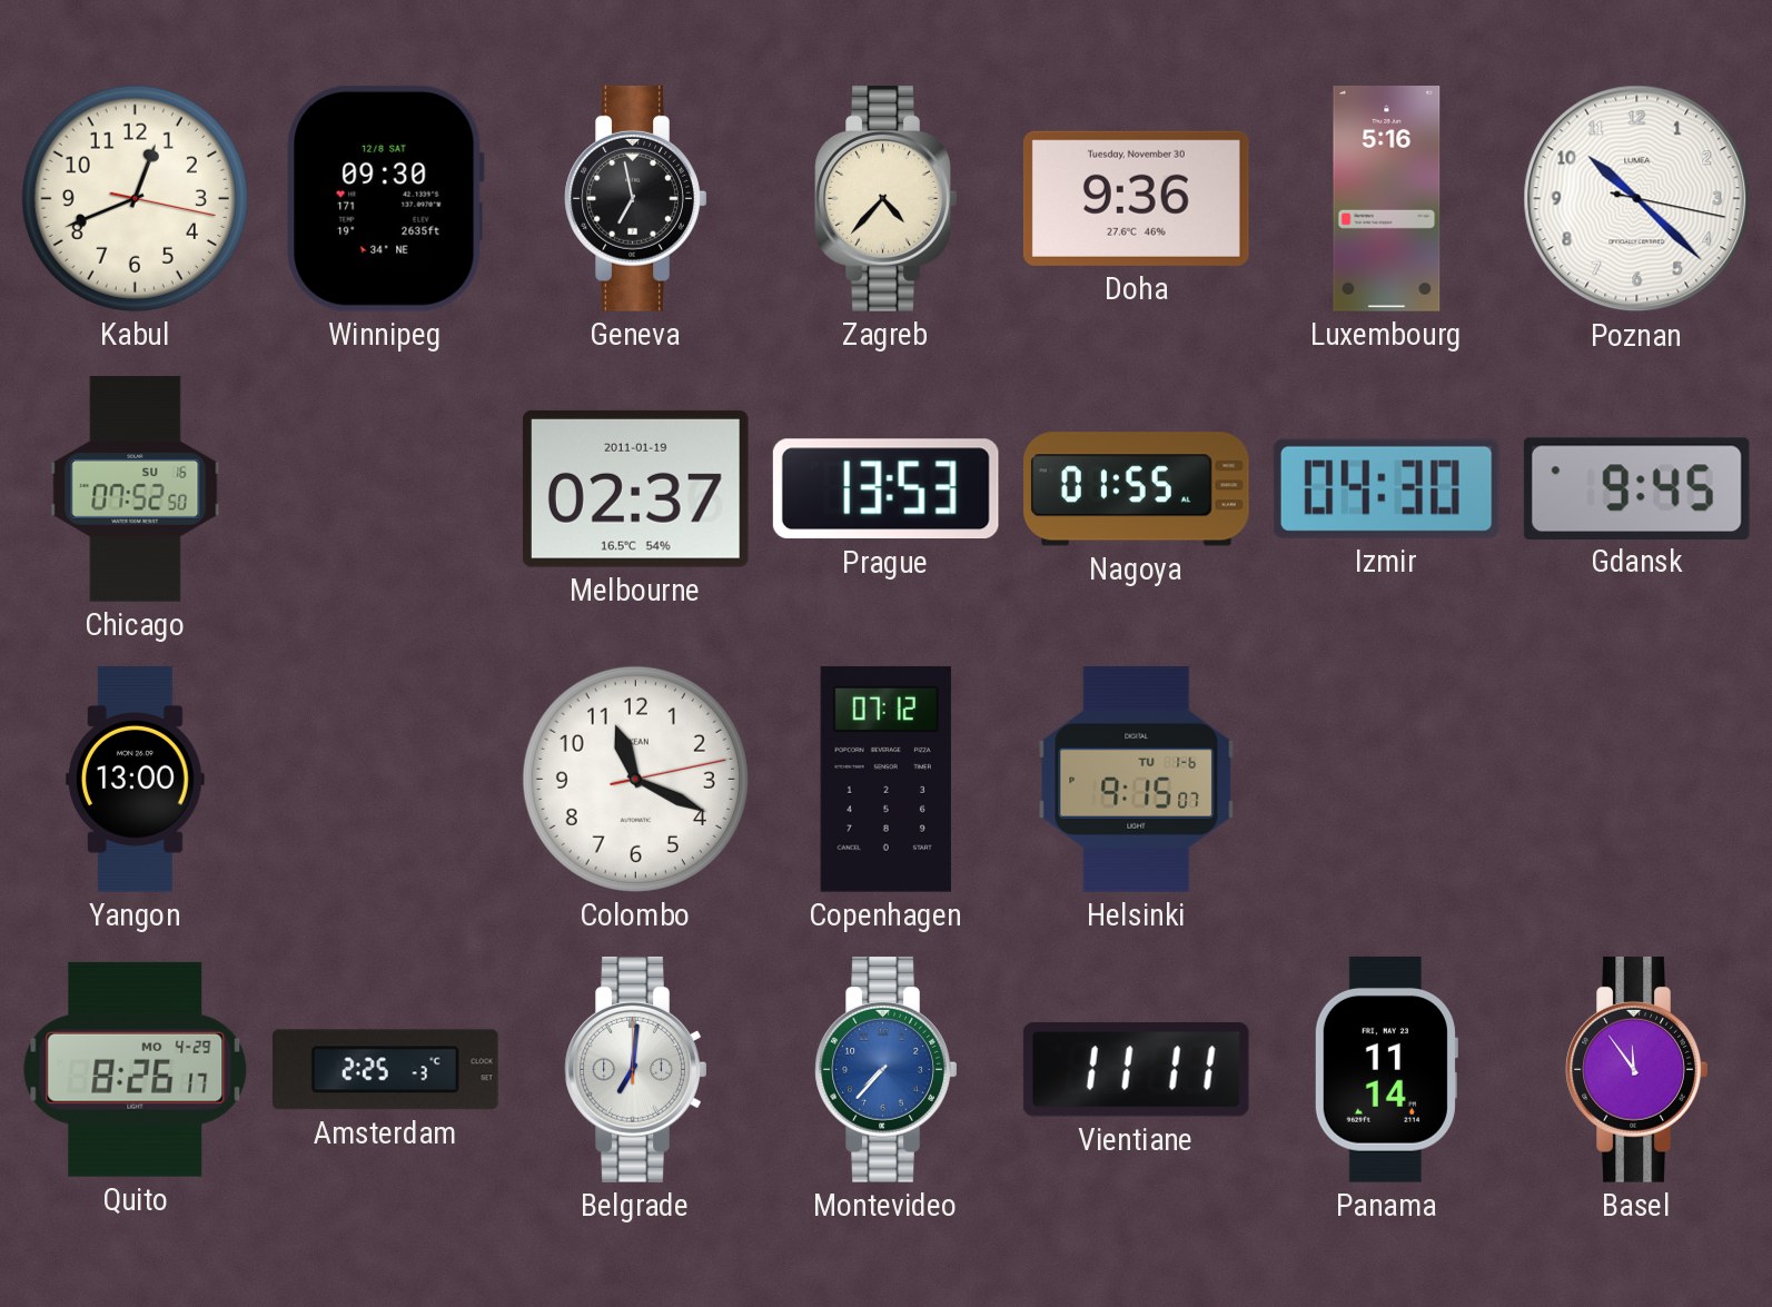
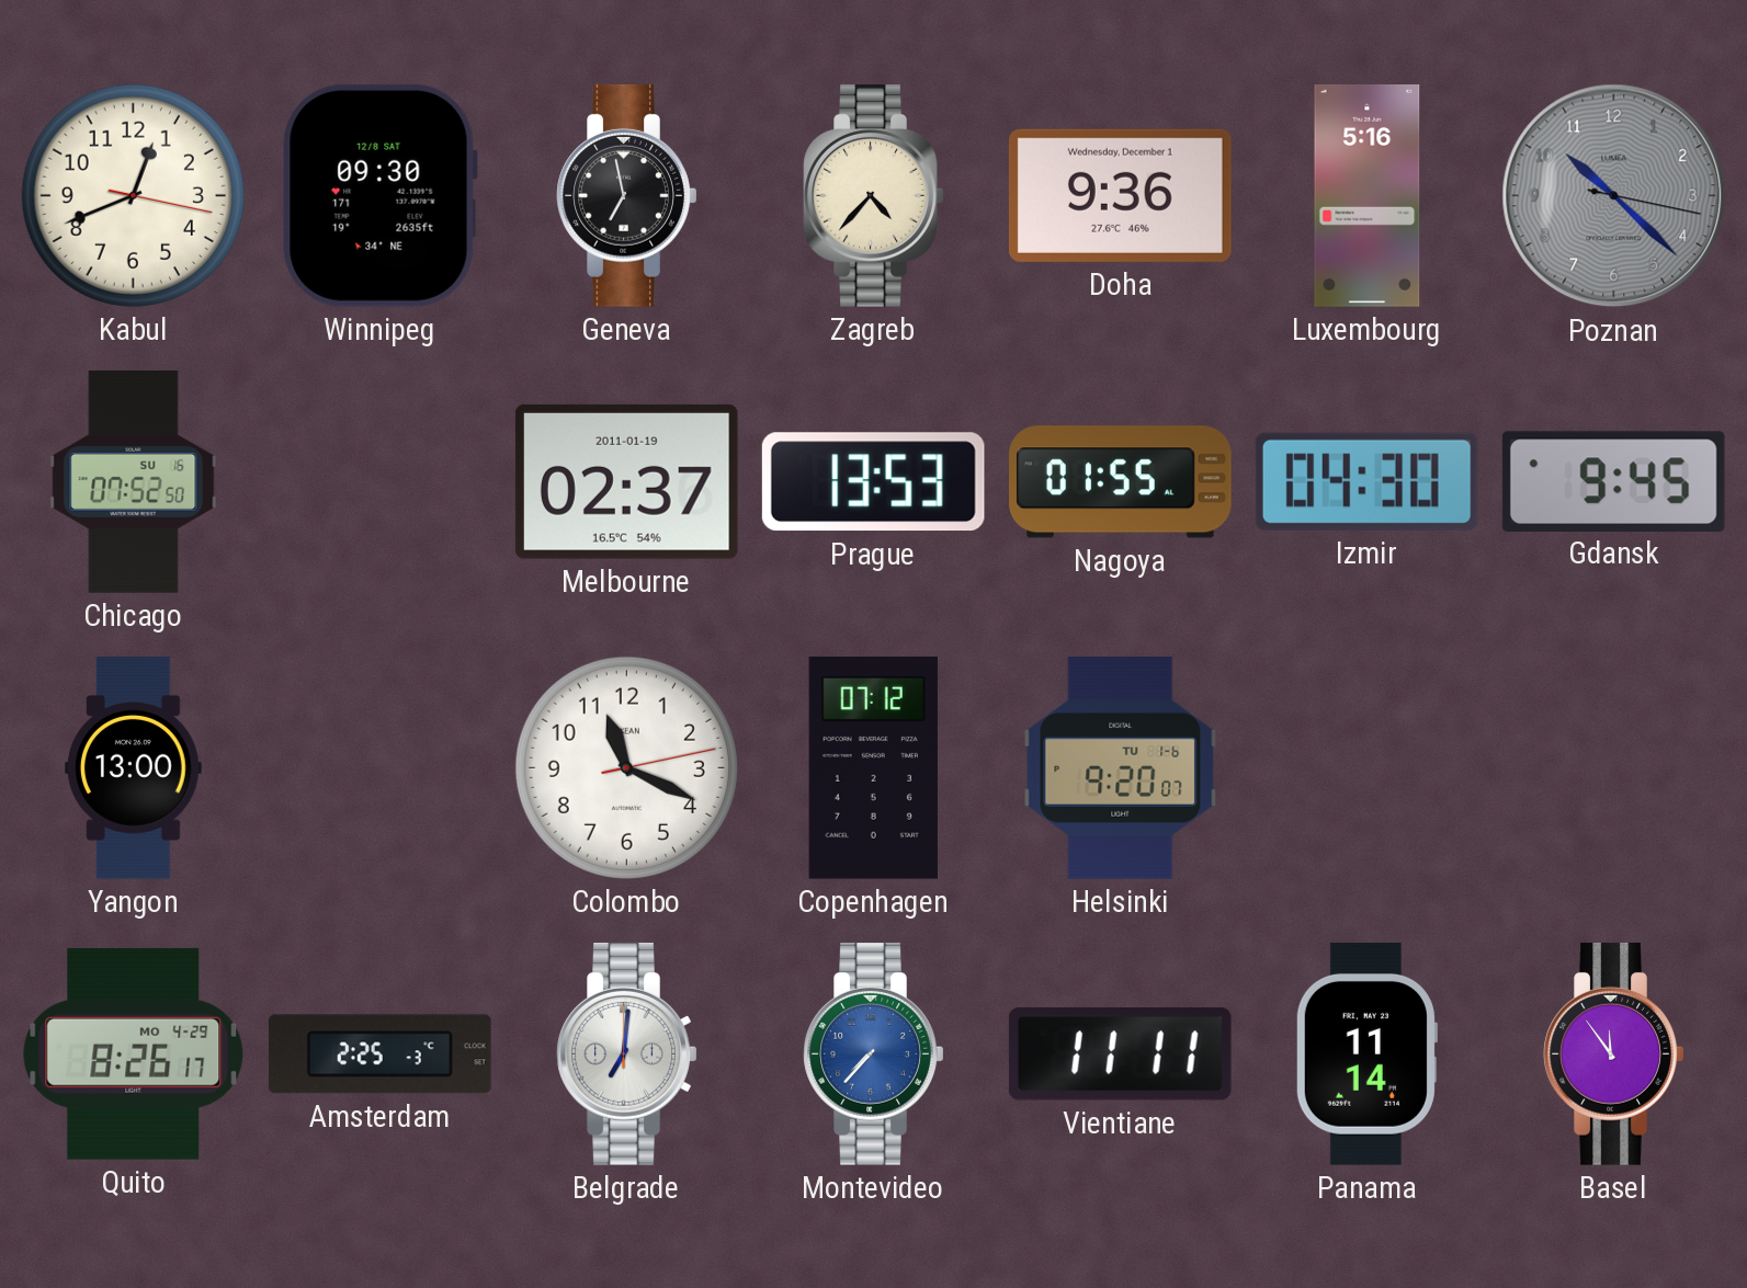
Doha date: Tuesday, November 30 -> Wednesday, December 1 (1120, 195)
Poznan dial: white -> grey (1614, 196)
Helsinki: 9:15 -> 9:20 (1121, 767)
